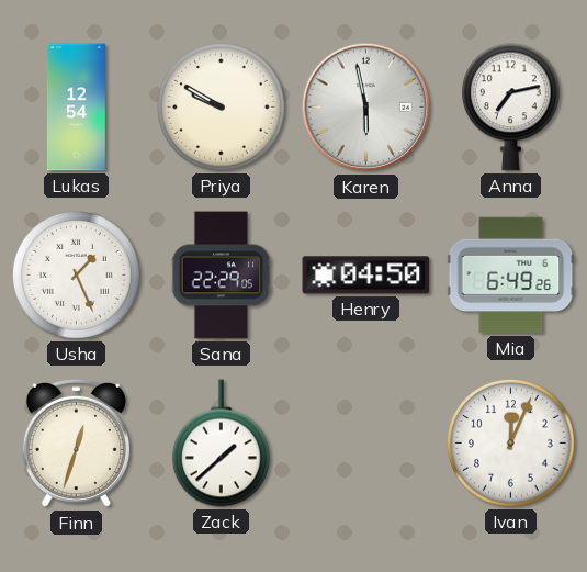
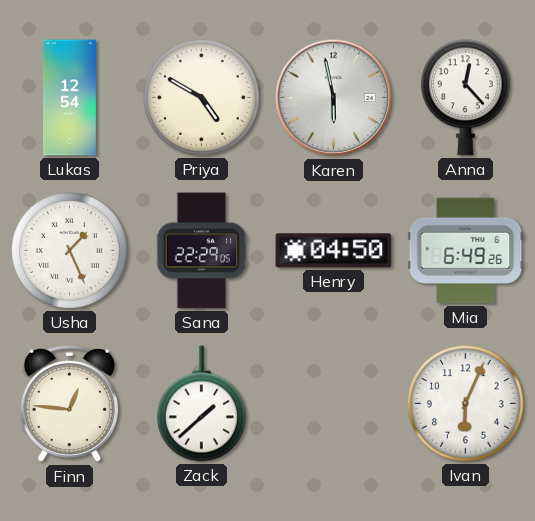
Priya: 9:50 -> 4:50 (201, 97)
Anna: 7:13 -> 12:23 (465, 98)
Finn: 12:33 -> 12:46 (69, 404)
Ivan: 12:04 -> 6:04 (465, 403)
